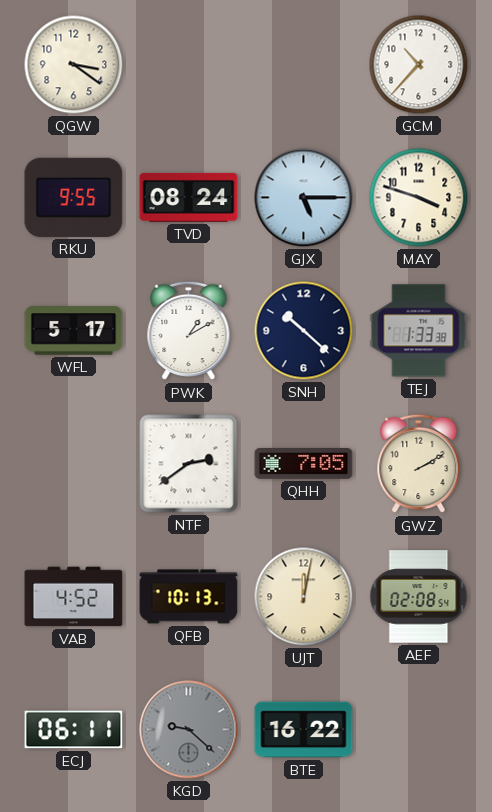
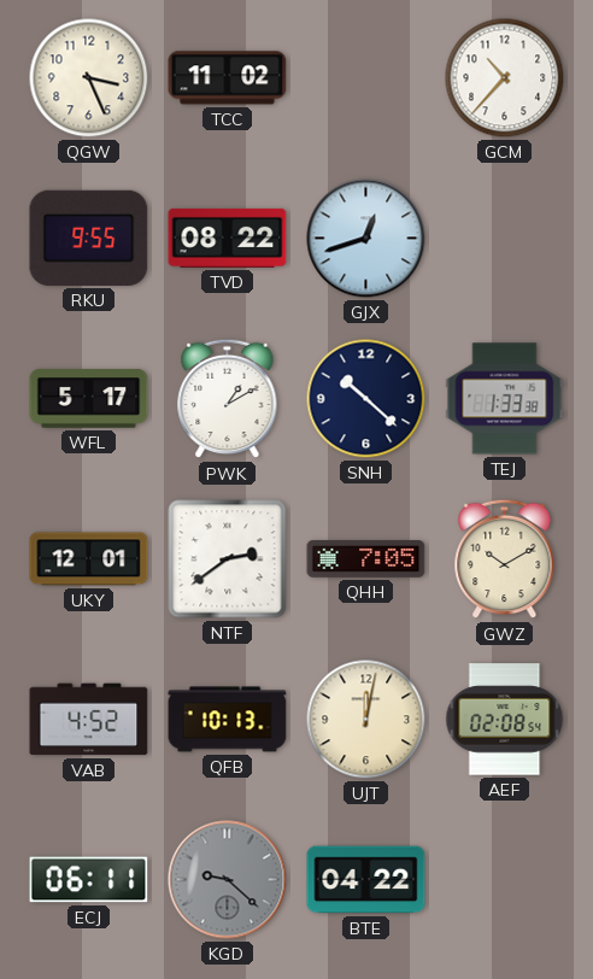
QGW: 3:21 -> 3:26 (89, 78)
TCC: none -> 11:02 (228, 78)
TVD: 08:24 -> 08:22 (228, 238)
GJX: 5:15 -> 12:42 (366, 239)
MAY: 3:48 -> none (419, 198)
UKY: none -> 12:01 (89, 559)
GWZ: 2:10 -> 10:10 (505, 559)
BTE: 16:22 -> 04:22 (366, 880)
